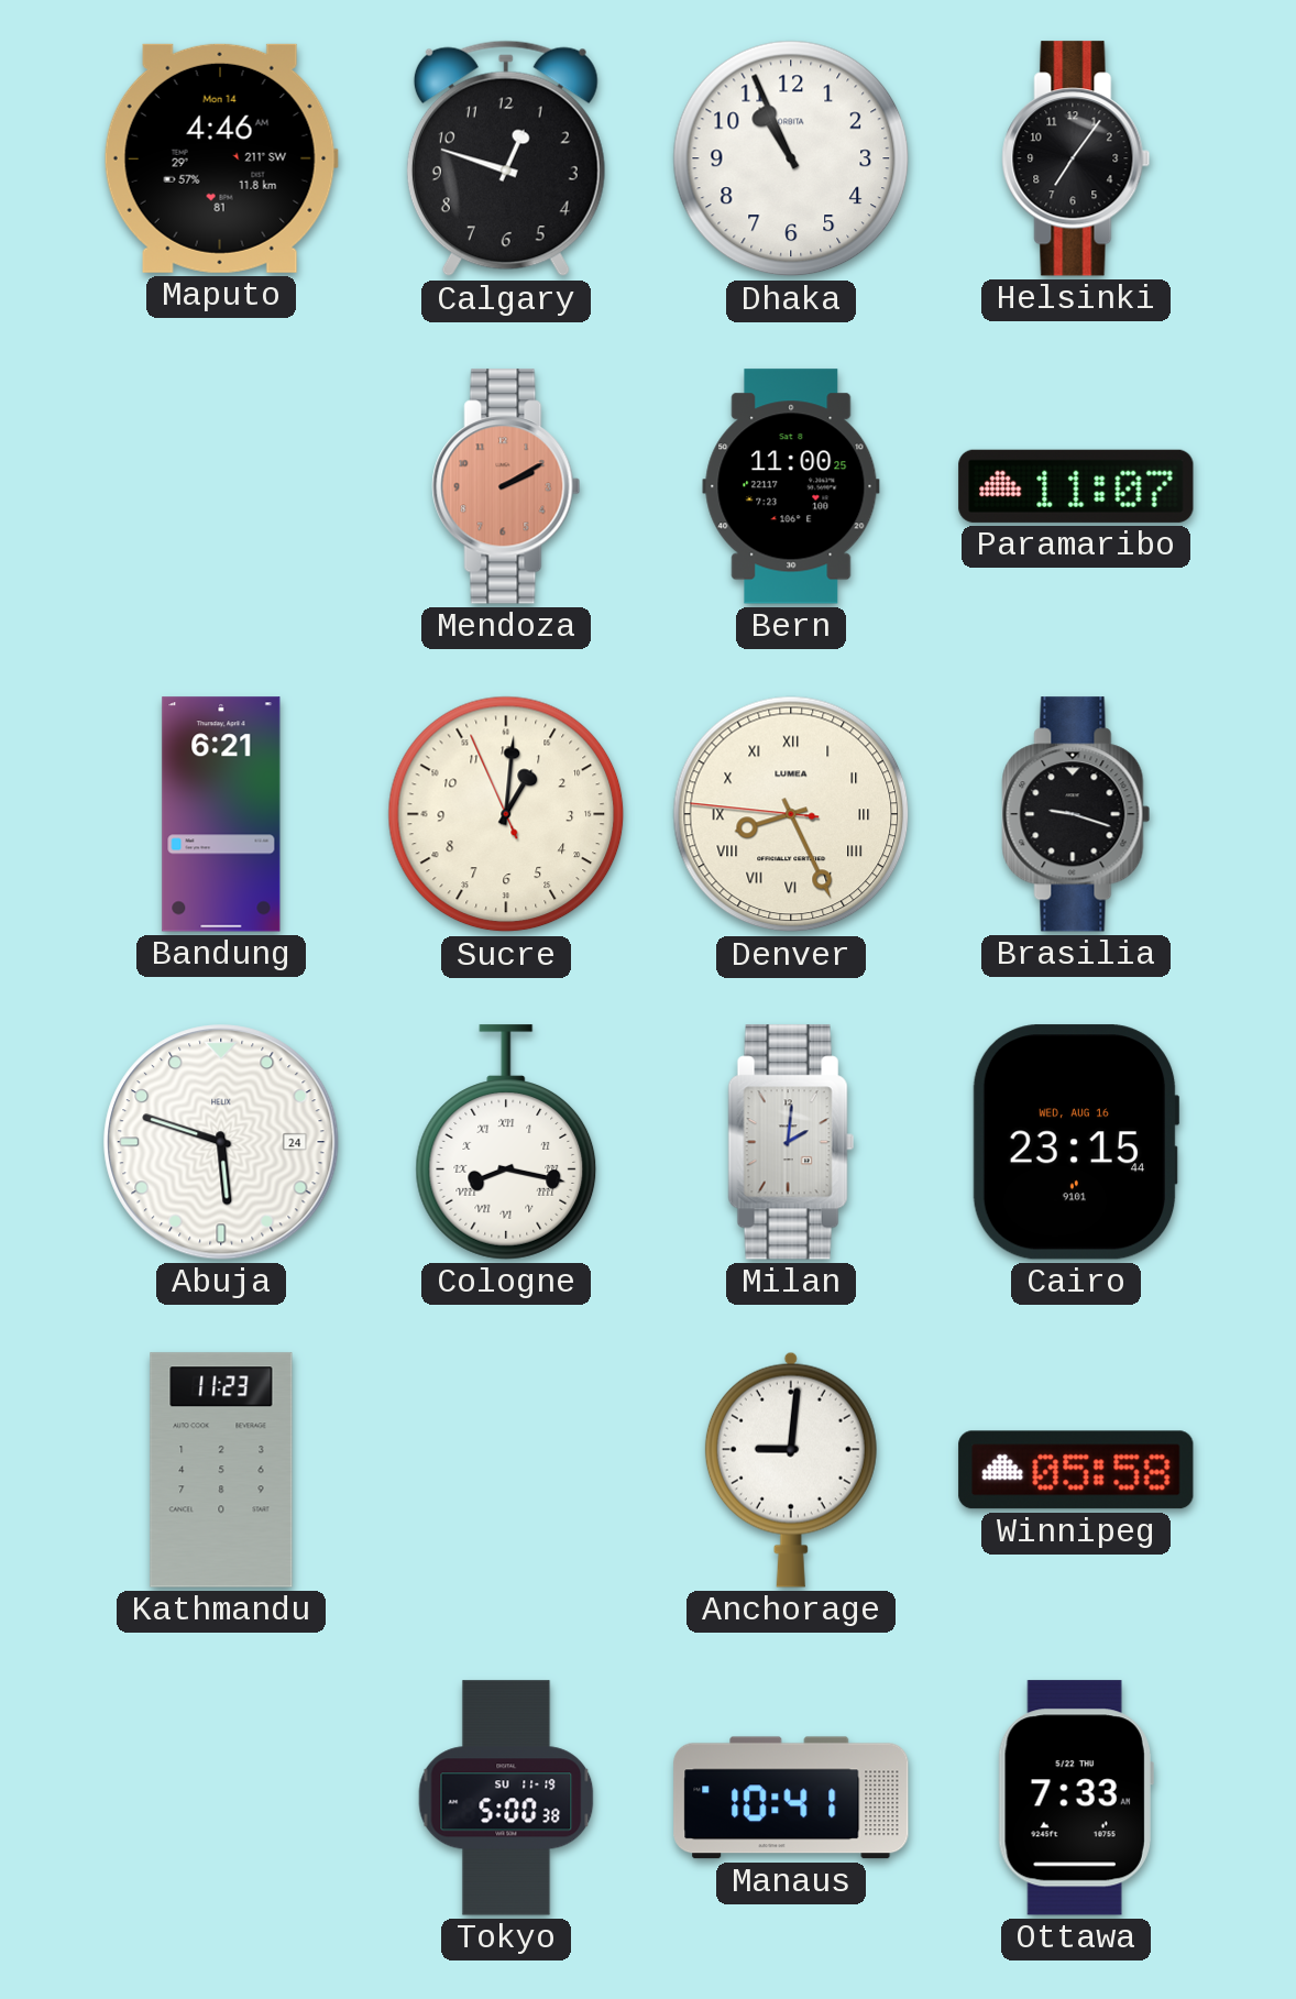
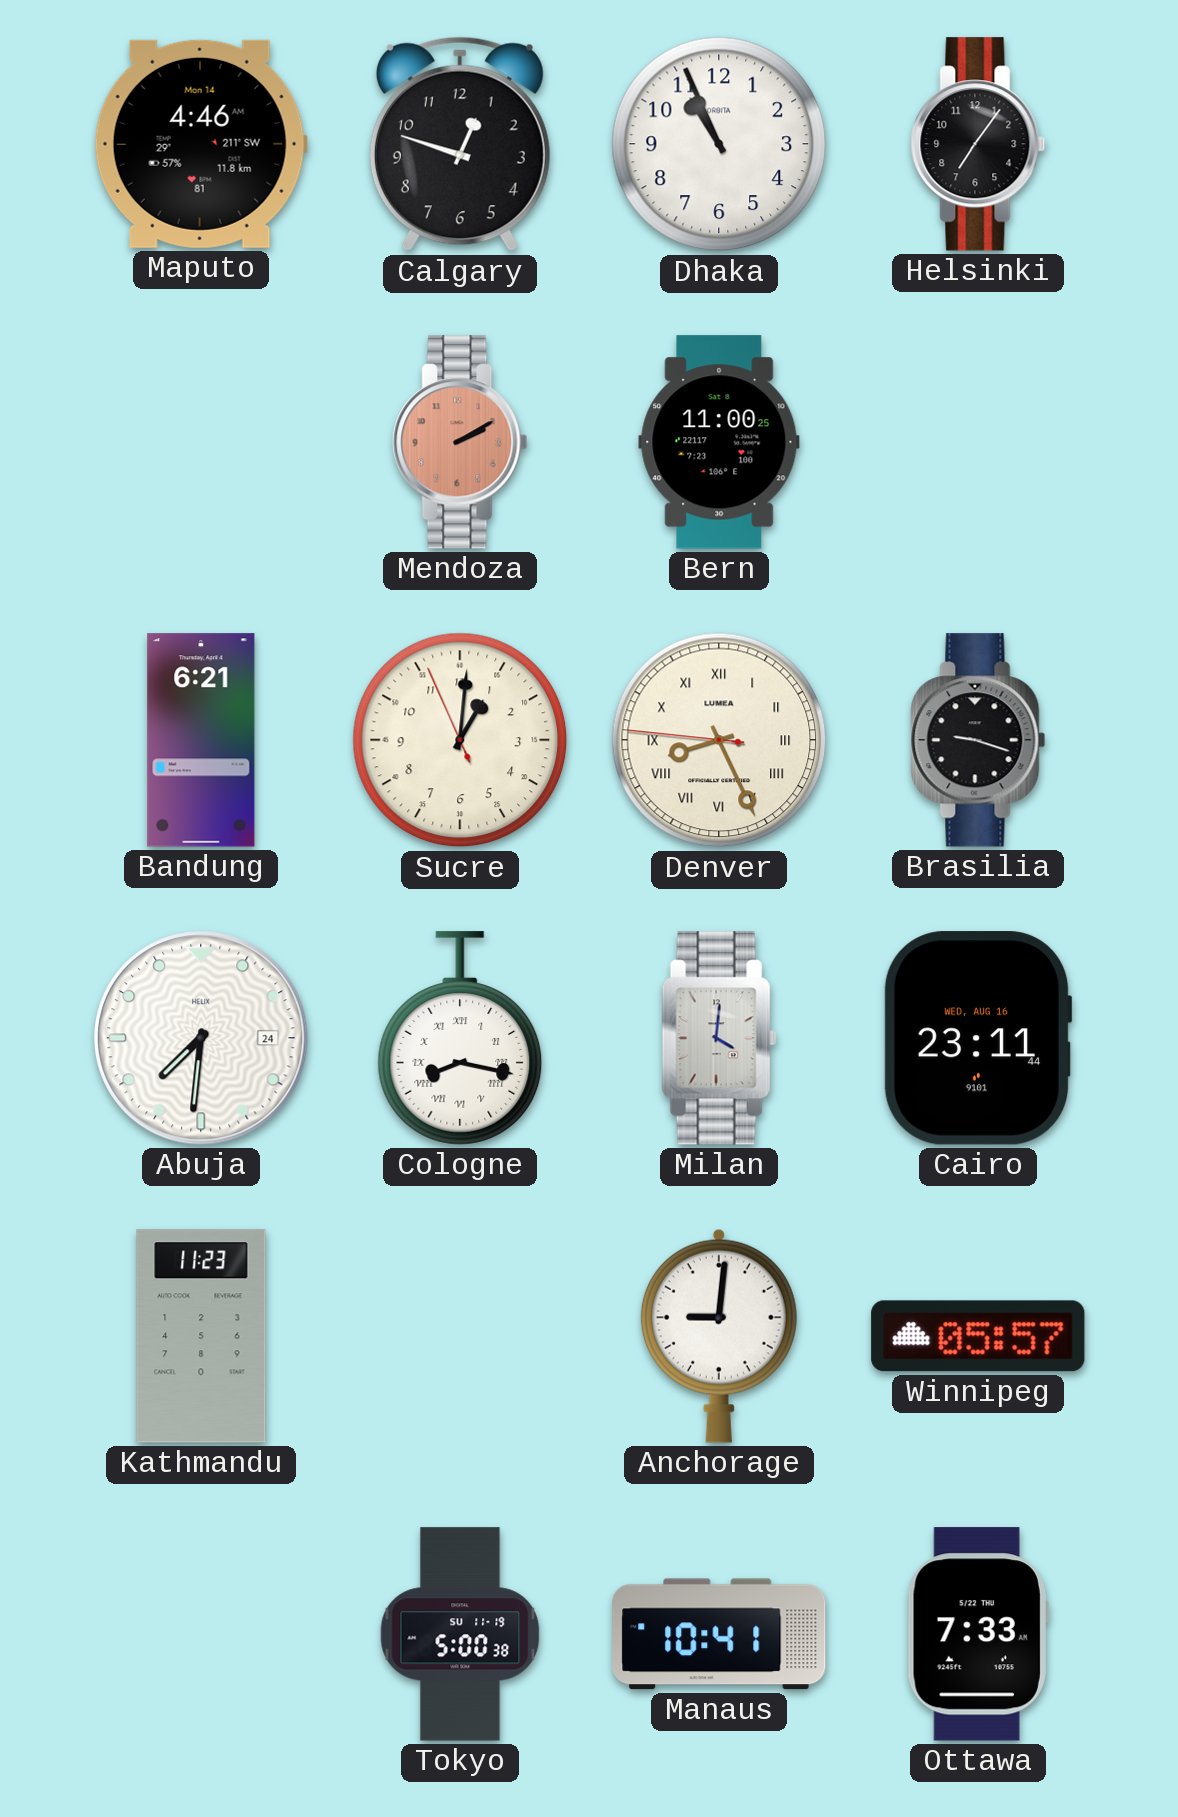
Paramaribo: 11:07 -> none (1076, 486)
Abuja: 5:48 -> 7:31 (201, 1038)
Milan: 2:01 -> 4:01 (719, 1038)
Cairo: 23:15 -> 23:11 (978, 1038)
Winnipeg: 05:58 -> 05:57 (978, 1336)
